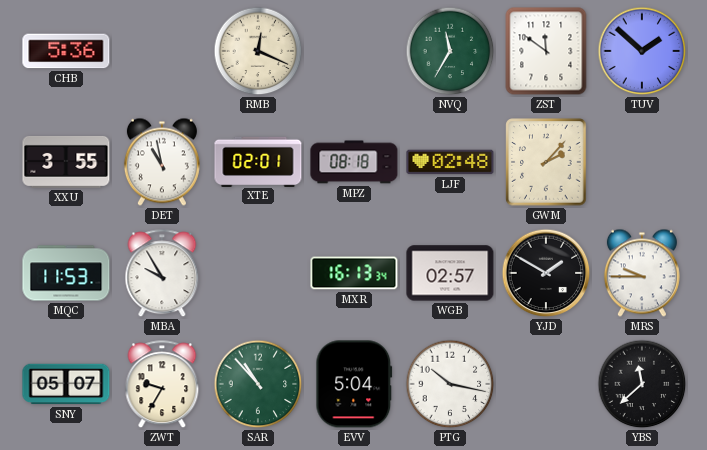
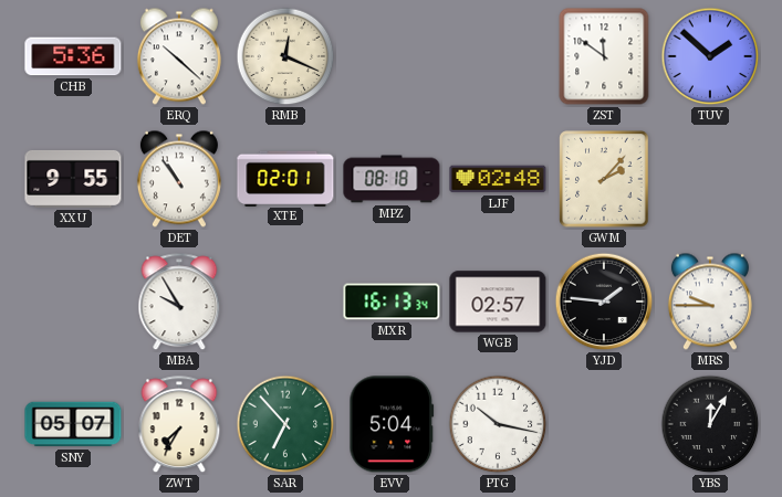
ERQ: none -> 10:22 (179, 56)
NVQ: 11:35 -> none (450, 51)
XXU: 3:55 -> 9:55 (73, 179)
DET: 10:58 -> 10:54 (179, 179)
MQC: 11:53 -> none (66, 273)
YJD: 1:50 -> 1:46 (604, 302)
ZWT: 9:35 -> 7:35 (179, 425)
SAR: 10:53 -> 6:53 (285, 424)
YBS: 11:38 -> 12:05 (710, 424)
